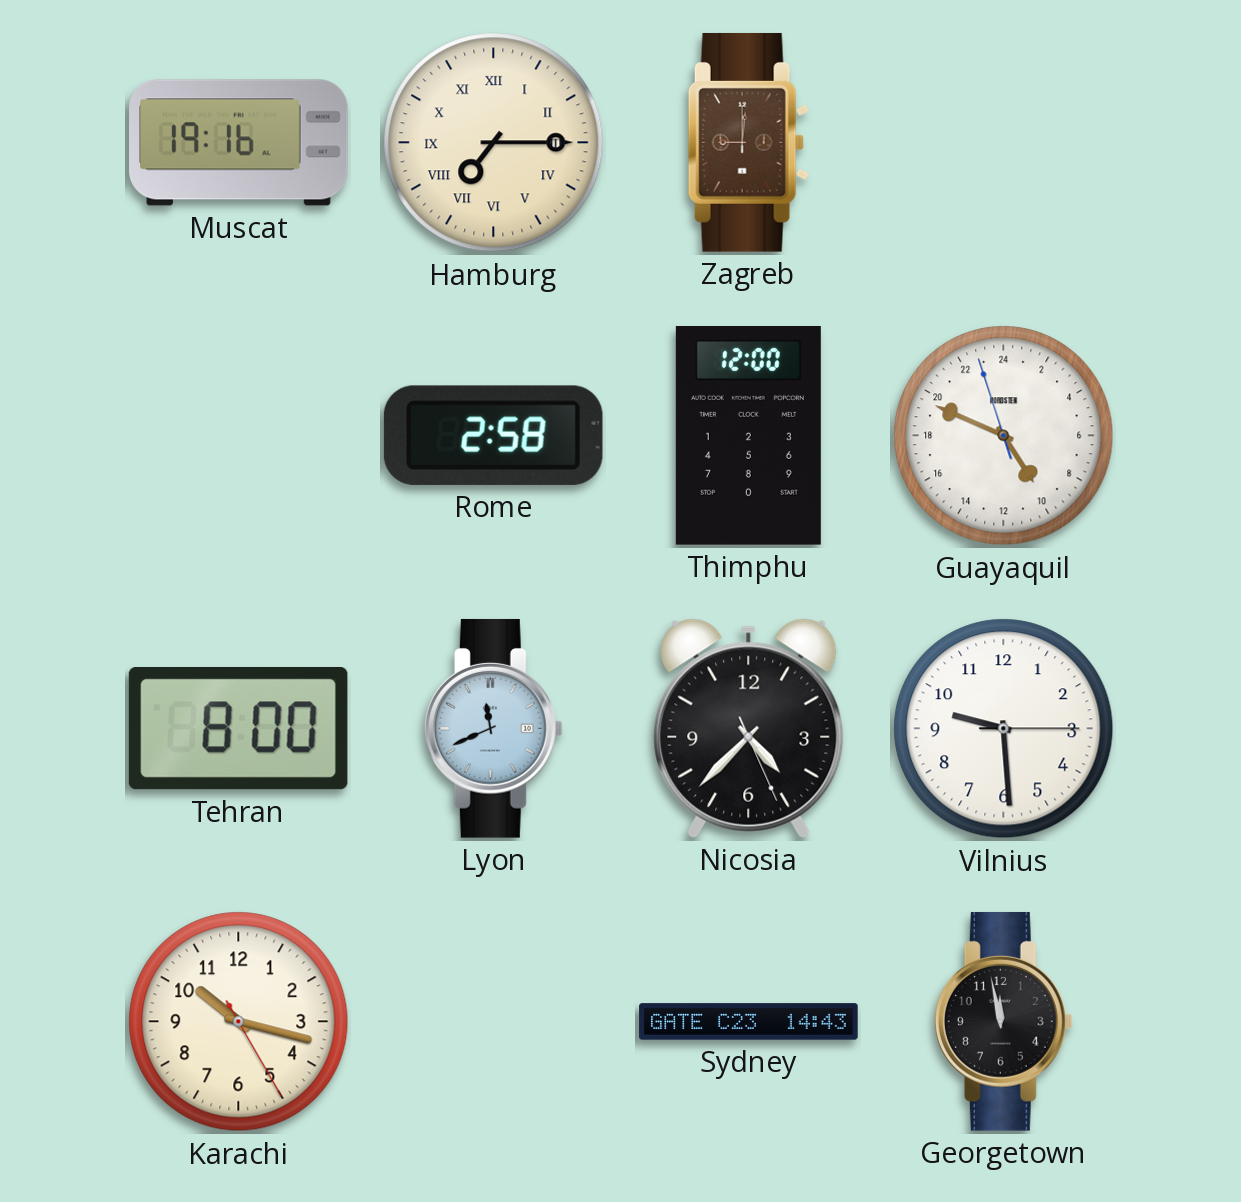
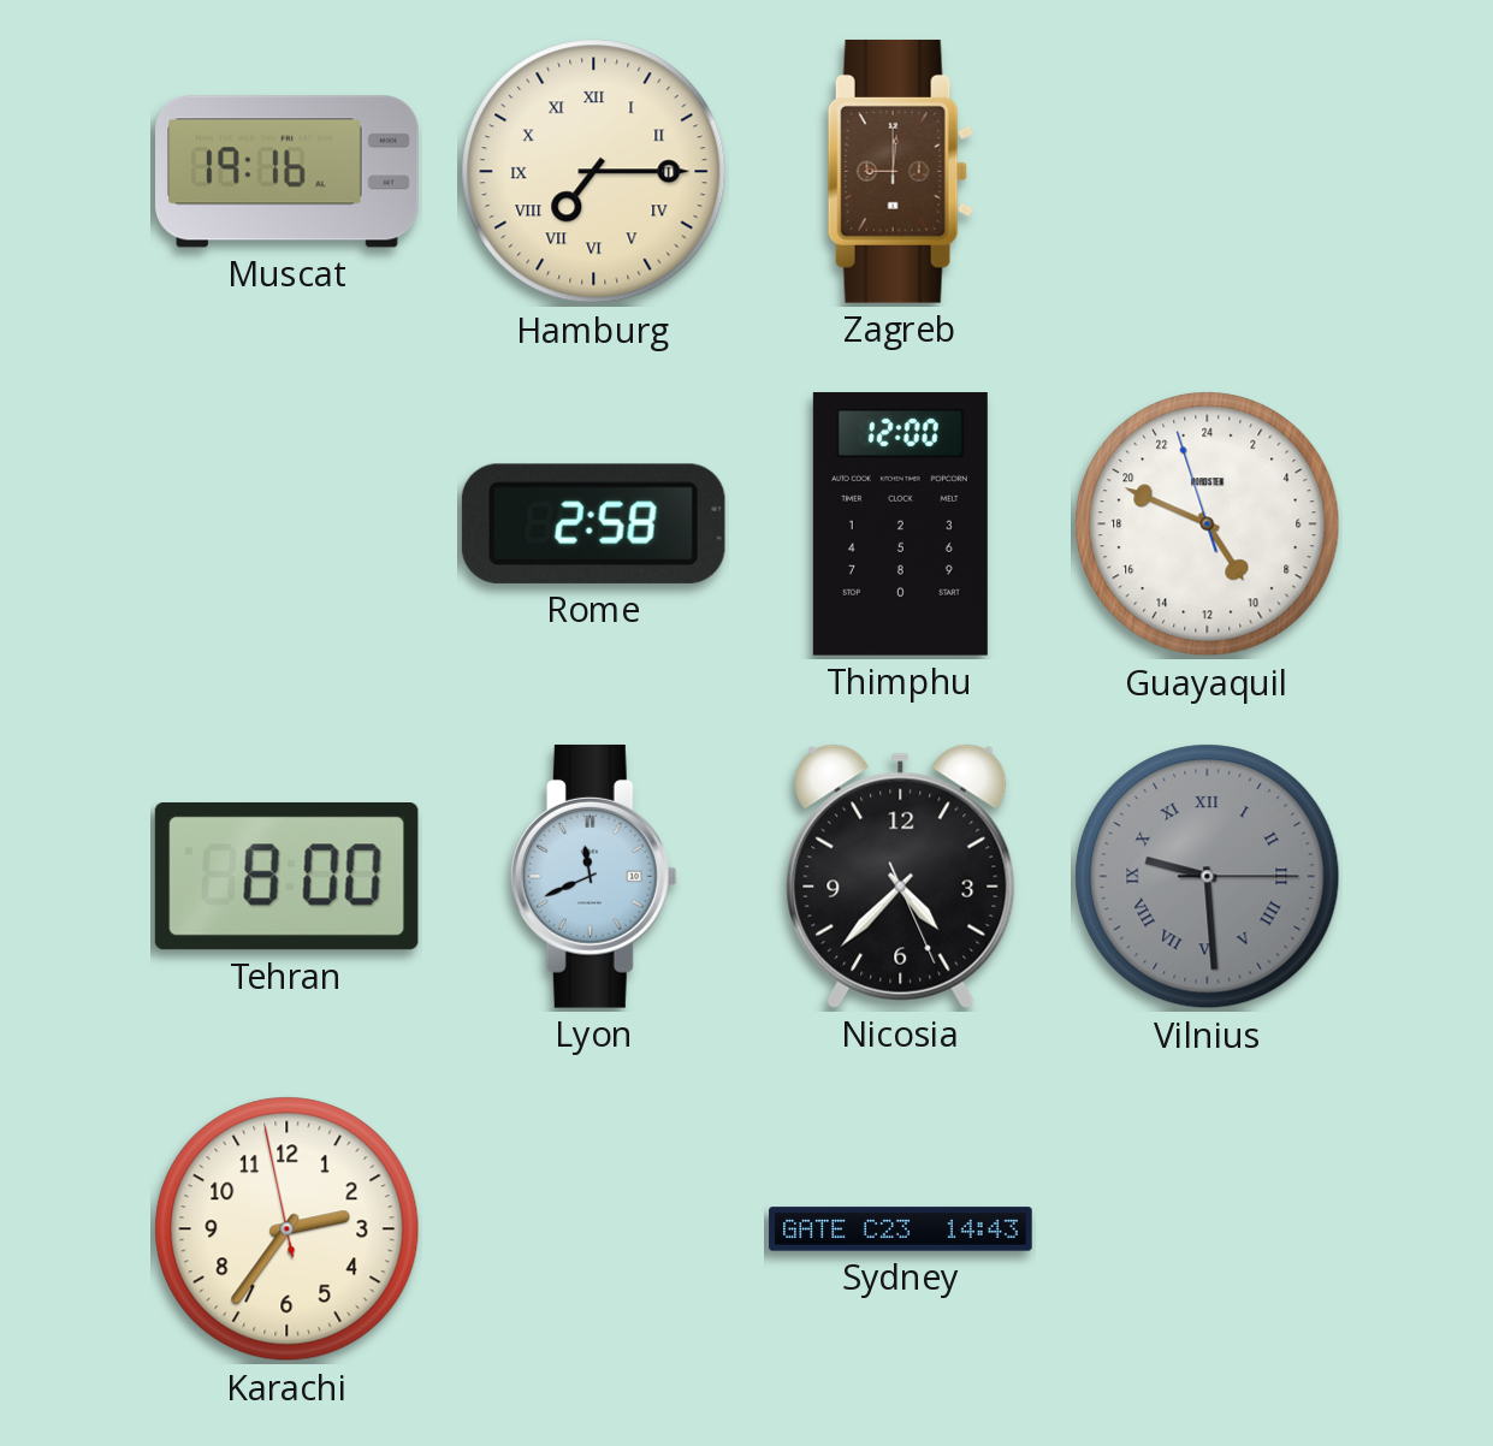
Vilnius dial: white -> grey (1208, 877)
Vilnius numerals: Arabic -> Roman (1208, 877)
Karachi: 10:17 -> 2:35 (288, 1229)
Georgetown: 11:58 -> none (1003, 1021)
